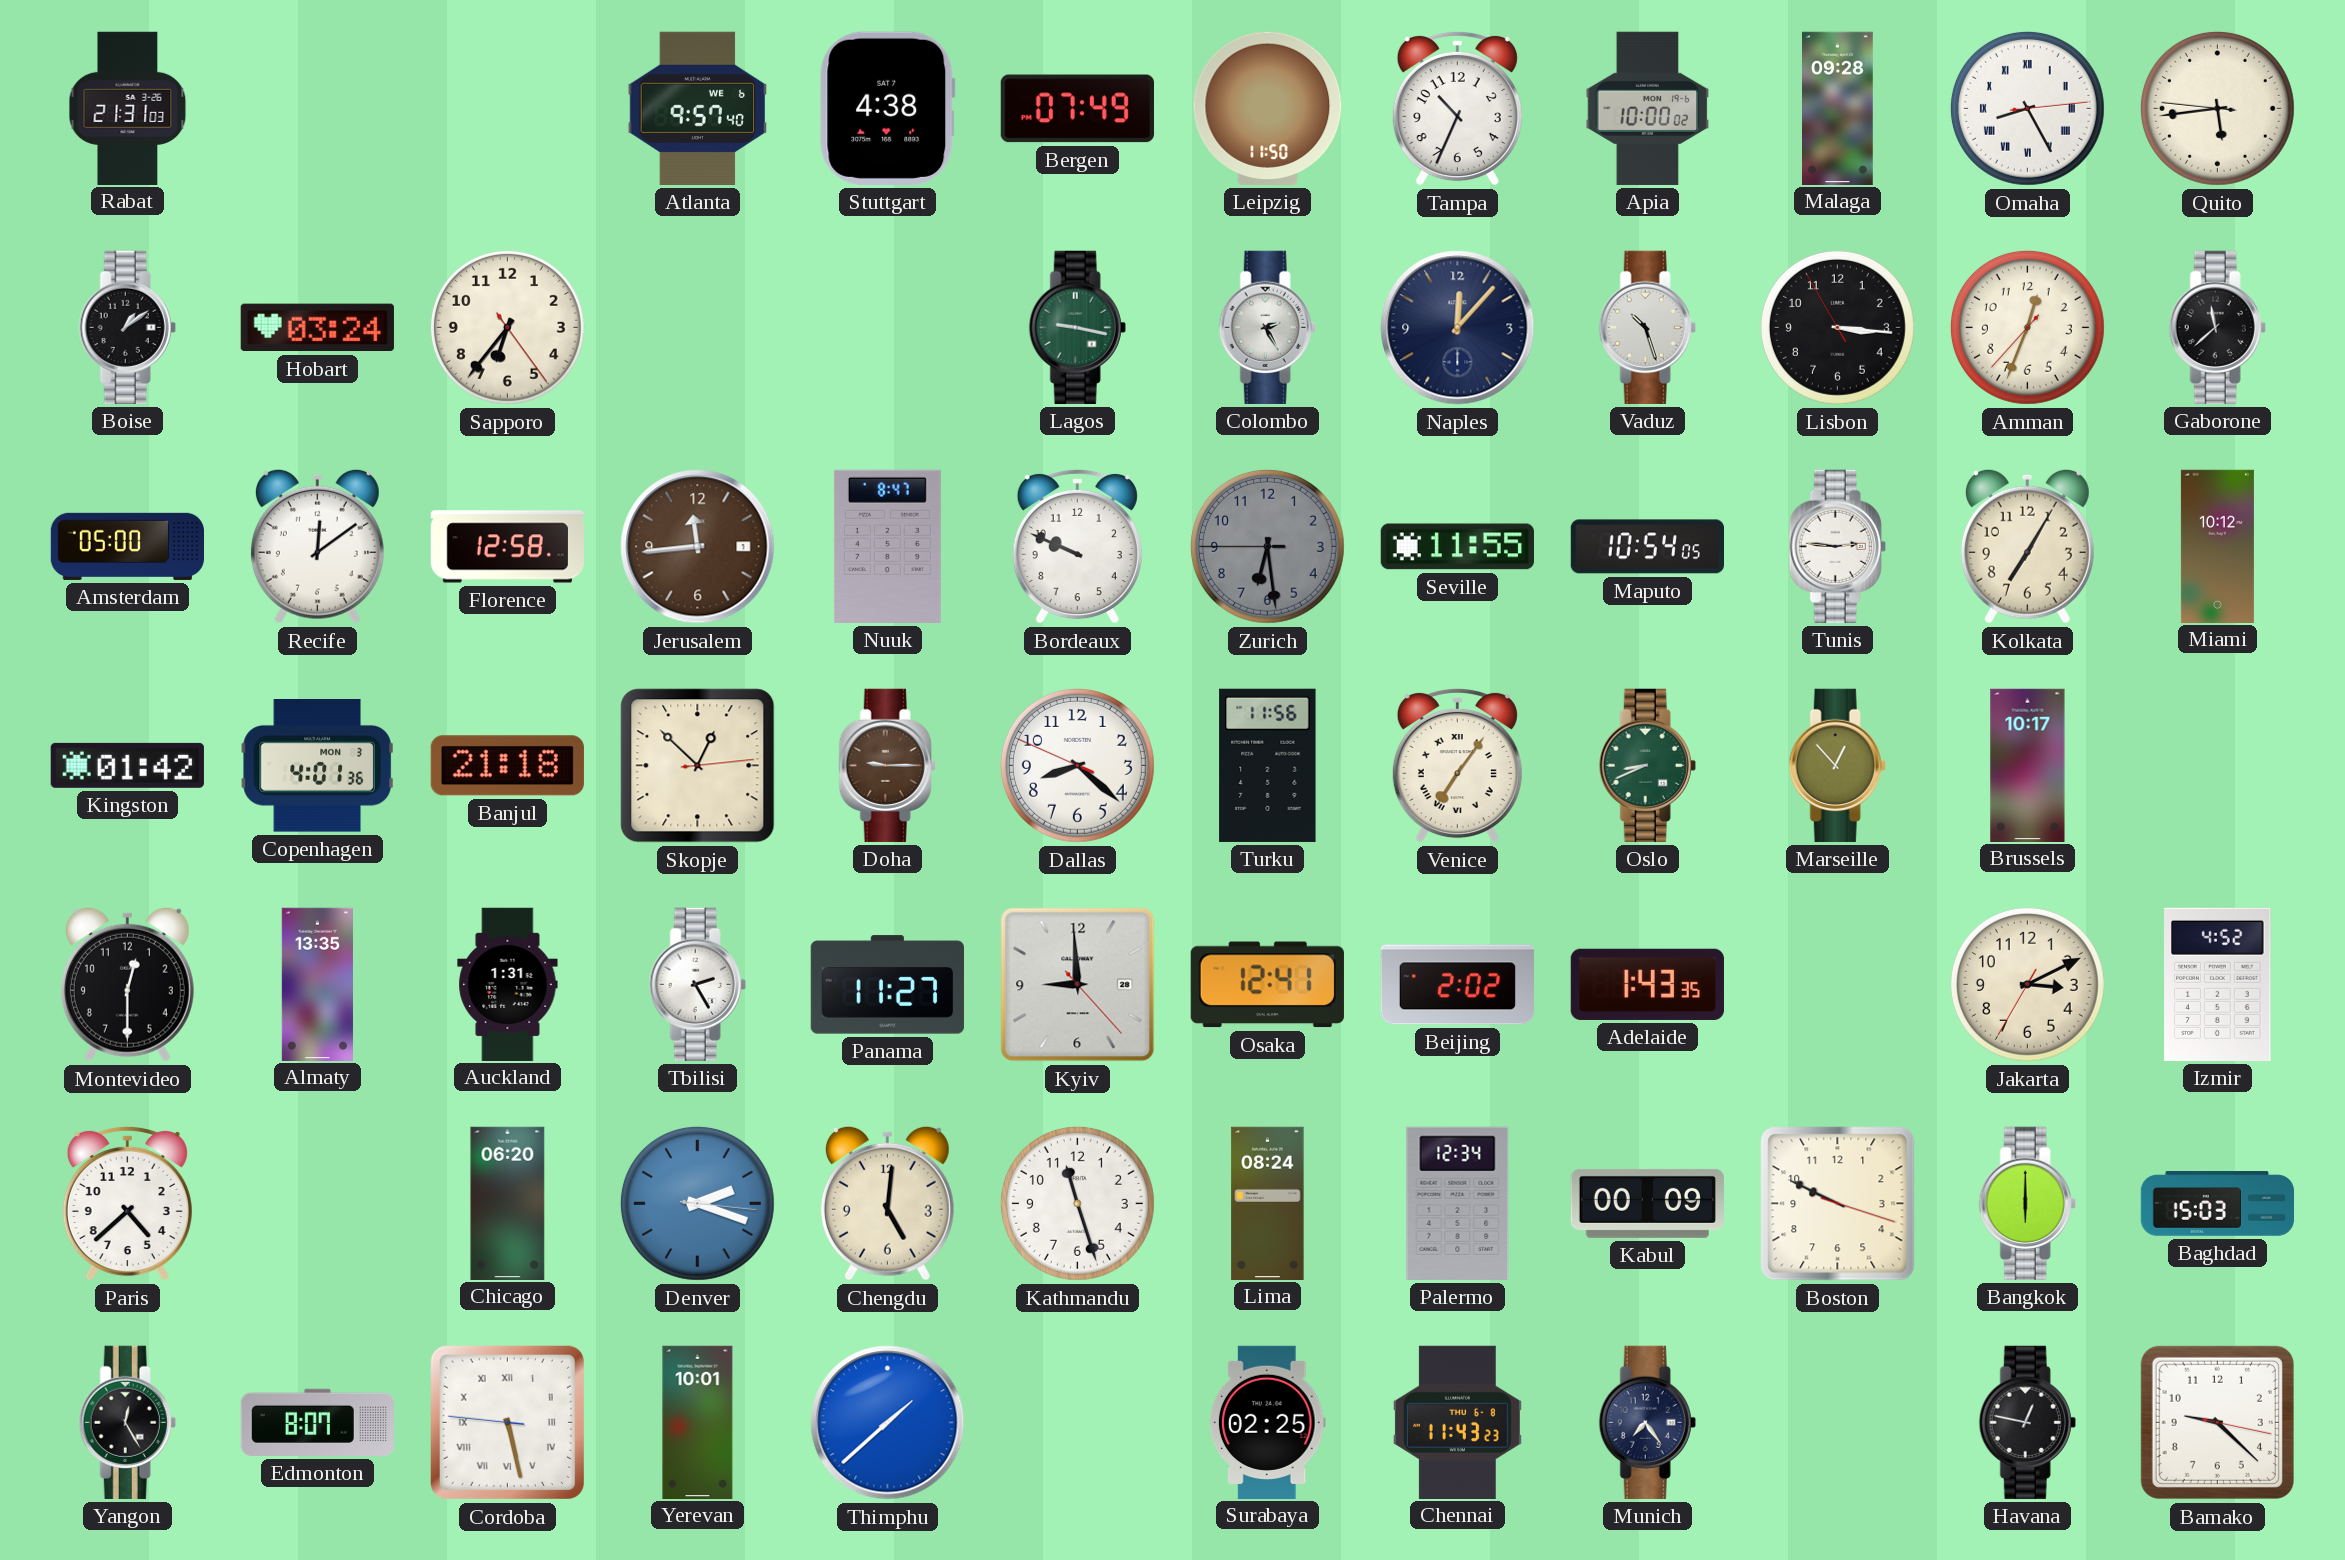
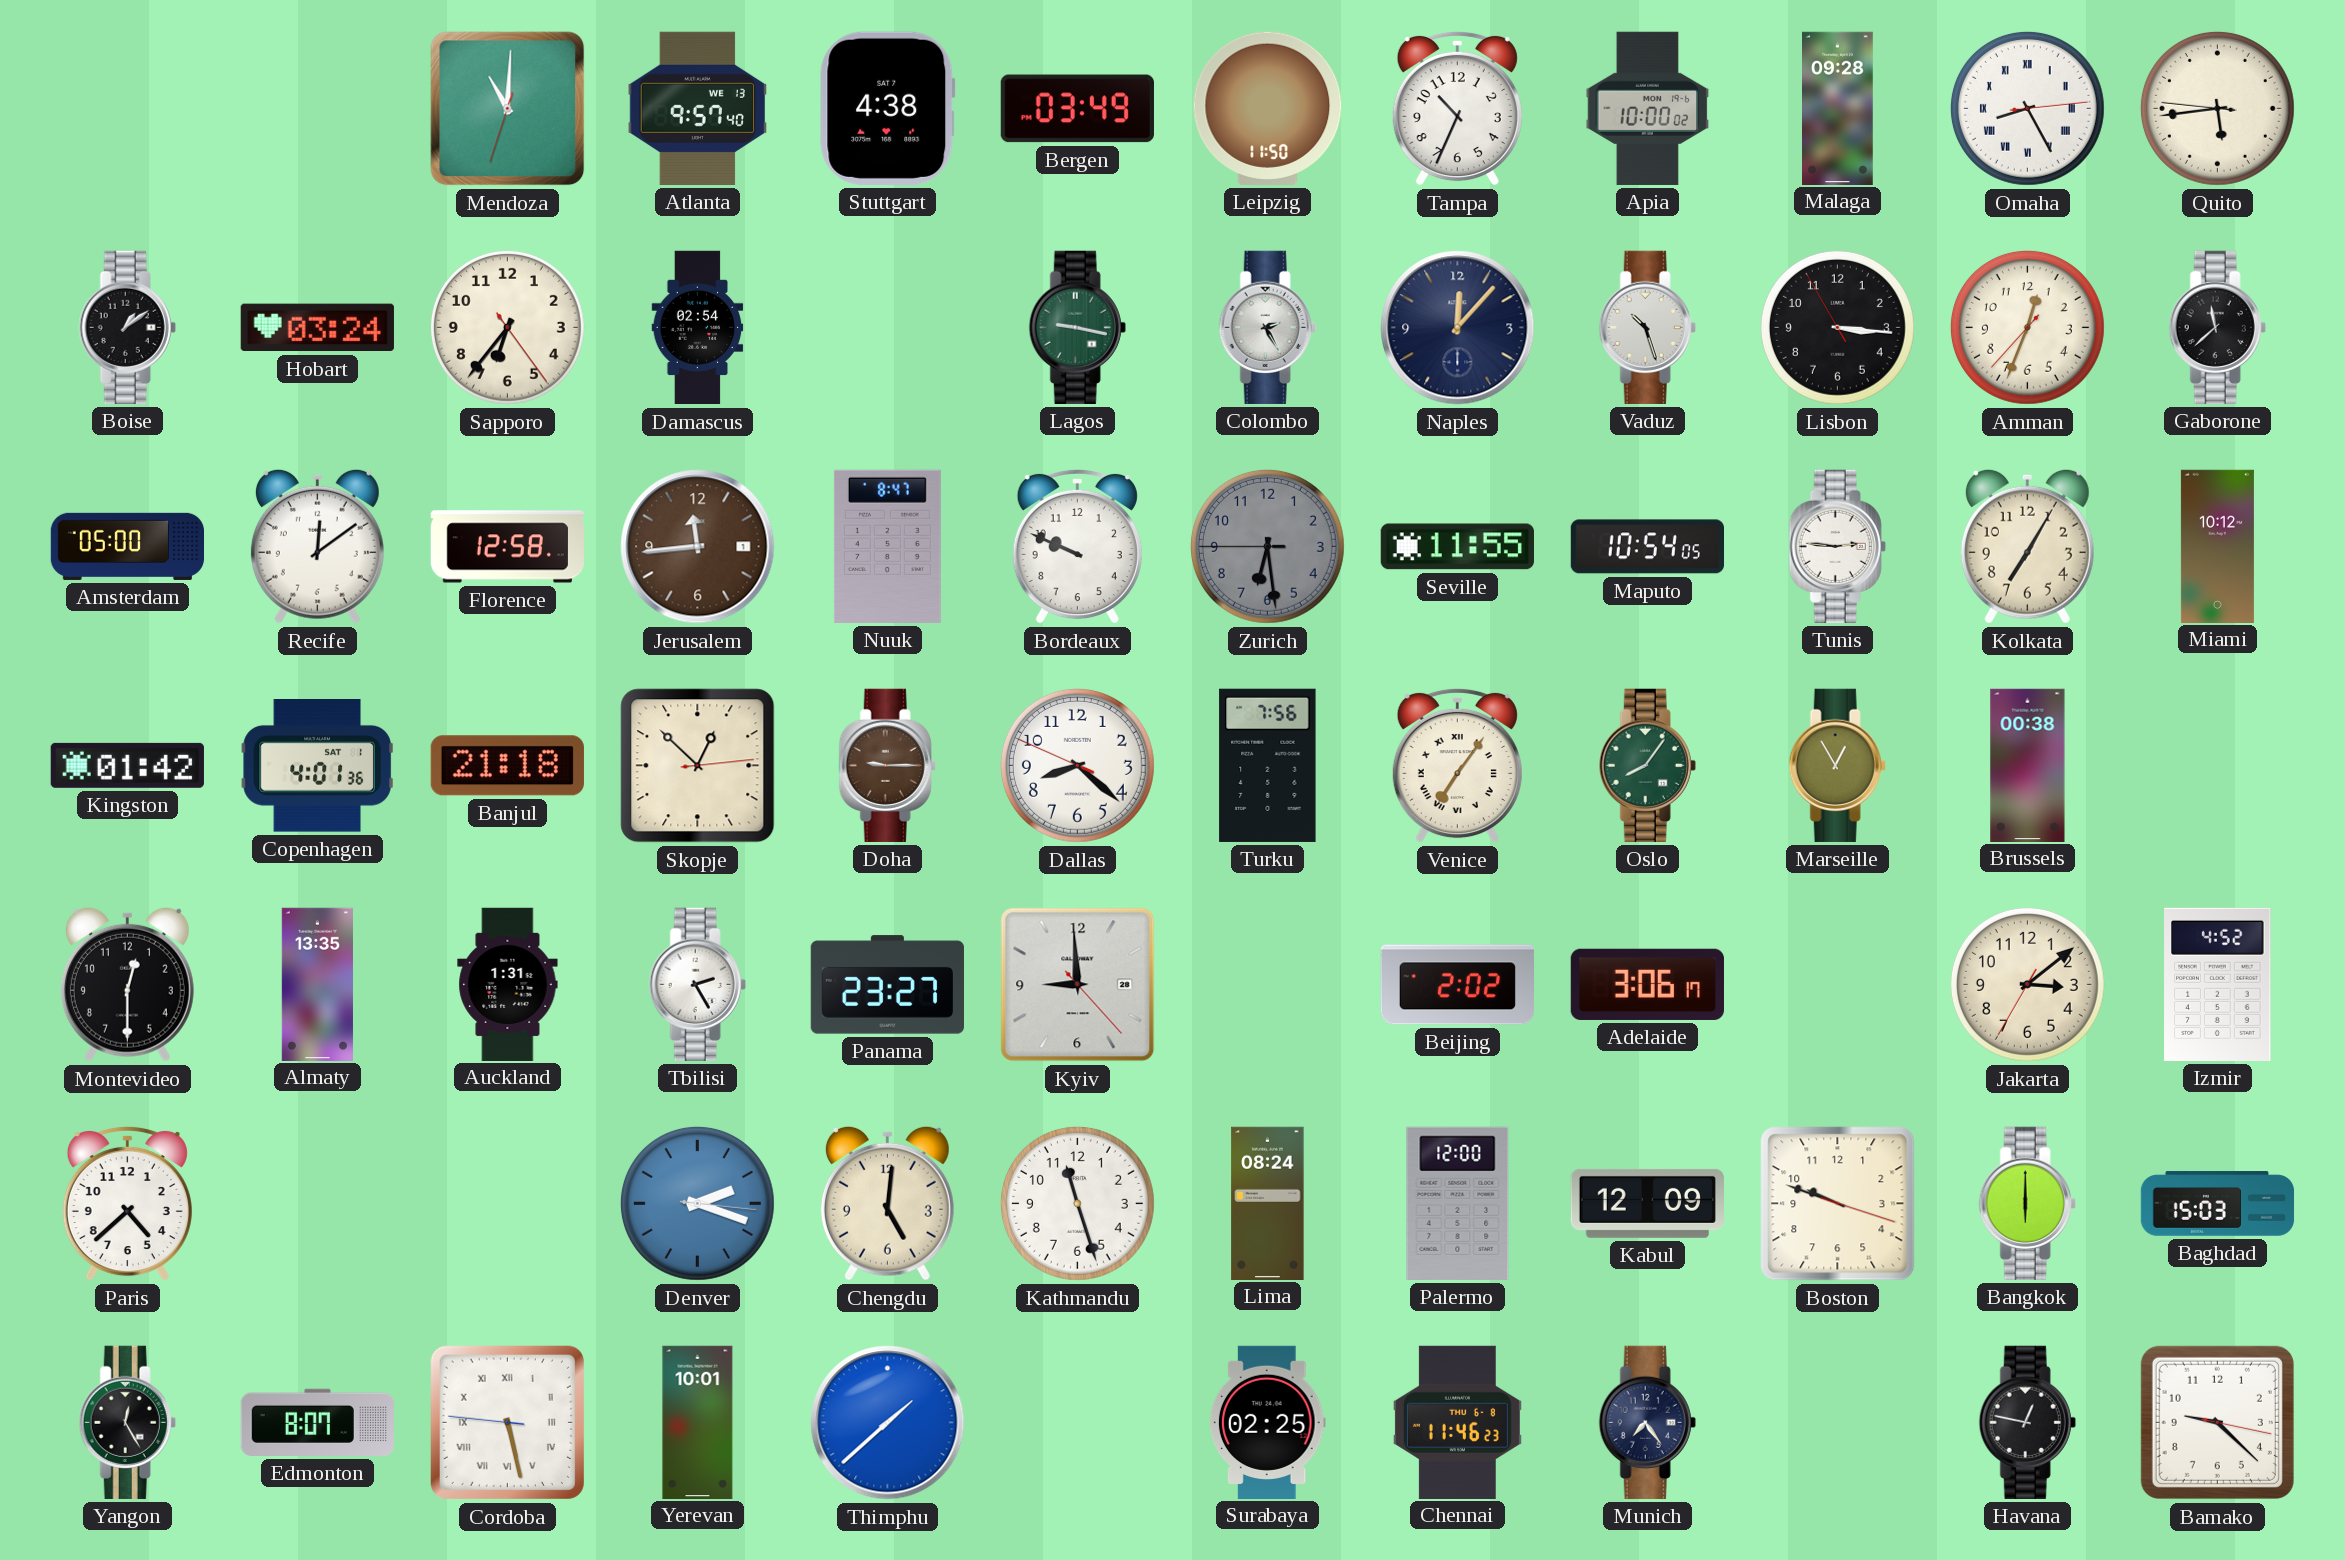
Rabat: 21:31 -> none (128, 108)
Mendoza: none -> 11:00 (508, 109)
Atlanta date: WE 6 -> WE 13 (697, 108)
Bergen: 07:49 -> 03:49 (1077, 109)
Damascus: none -> 02:54 (698, 328)
Copenhagen date: MON 3 -> SAT 1 (317, 766)
Turku: 11:56 -> 7:56 (1268, 765)
Oslo: 8:41 -> 8:06 (1647, 765)
Marseille: 12:53 -> 12:55 (1837, 765)
Brussels: 10:17 -> 00:38 (2028, 765)
Panama: 11:27 -> 23:27 (887, 985)
Osaka: 12:41 -> none (1267, 985)
Adelaide: 1:43 -> 3:06 (1647, 984)
Jakarta: 3:10 -> 3:08 (2027, 984)
Chicago: 06:20 -> none (508, 1203)
Palermo: 12:34 -> 12:00 (1458, 1203)
Kabul: 00:09 -> 12:09 (1647, 1203)
Boston: 9:49 -> 9:48 (1838, 1204)
Chennai: 11:43 -> 11:46 (1457, 1422)
